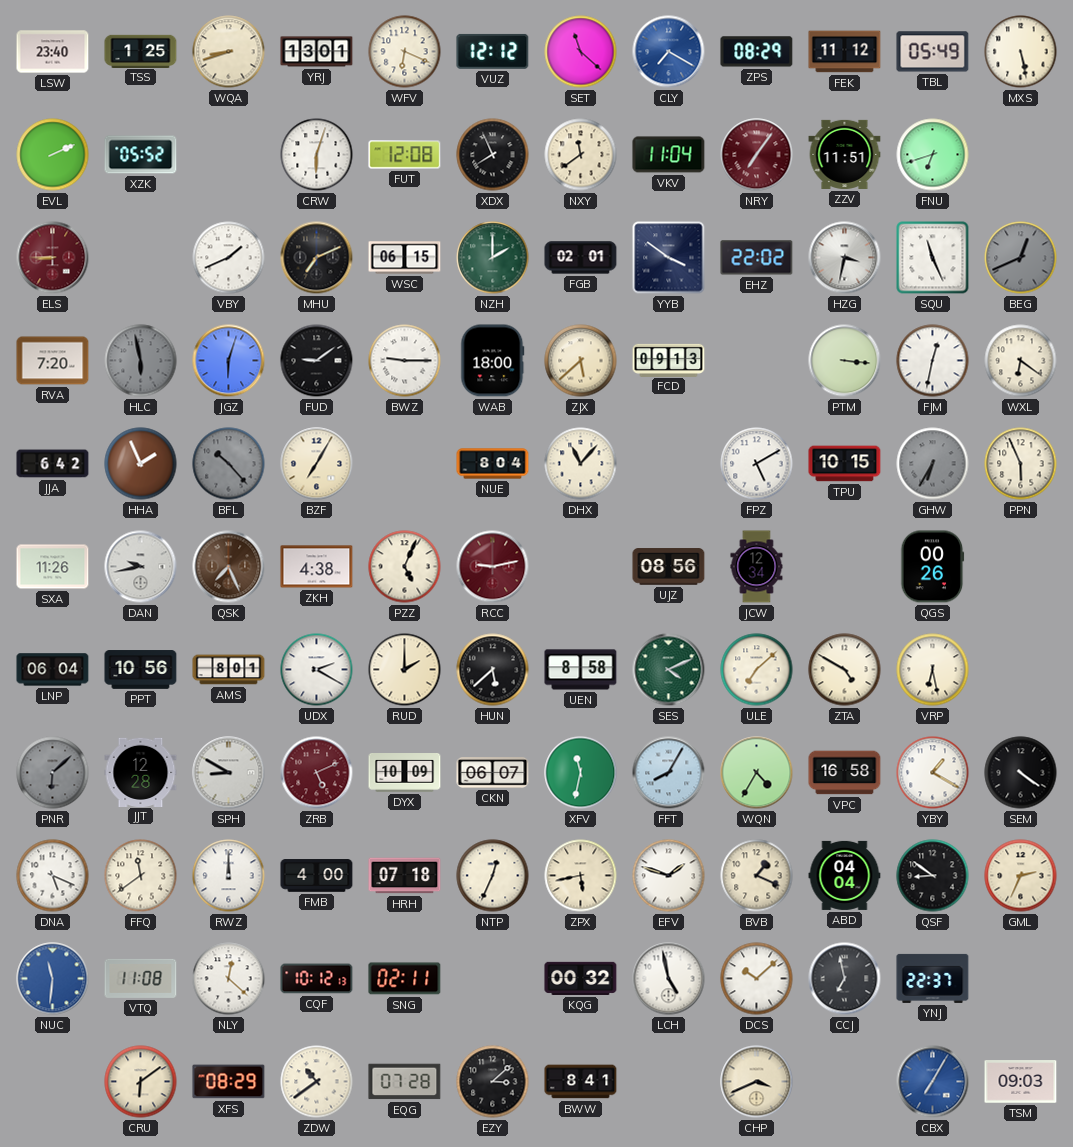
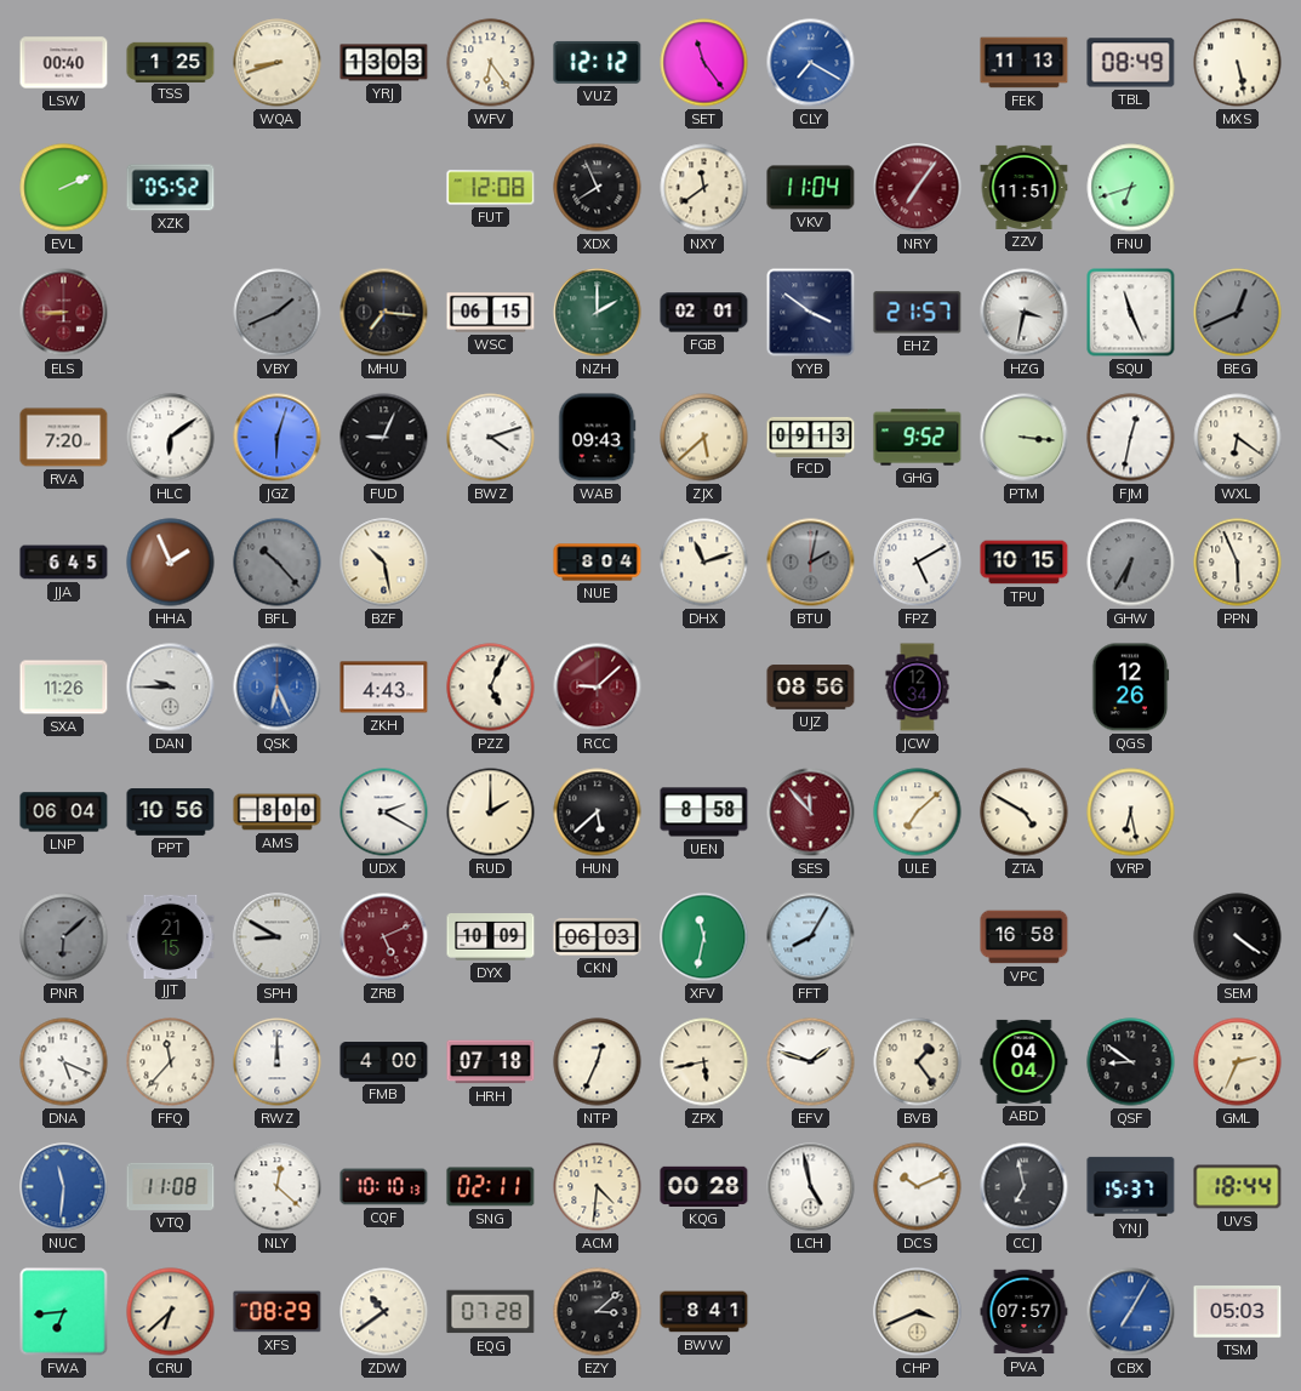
LSW: 23:40 -> 00:40 (64, 63)
YRJ: 13:01 -> 13:03 (384, 63)
WFV: 6:19 -> 6:24 (491, 63)
SET: 11:22 -> 11:24 (704, 63)
ZPS: 08:29 -> none (757, 52)
FEK: 11:12 -> 11:13 (1025, 63)
TBL: 05:49 -> 08:49 (1131, 63)
CRW: 6:03 -> none (317, 155)
VBY dial: white -> grey (278, 313)
MHU: 7:11 -> 7:16 (384, 313)
EHZ: 22:02 -> 21:57 (918, 313)
HLC: 5:58 -> 6:09 (171, 438)
HLC dial: grey -> white (171, 438)
FUD: 9:09 -> 9:04 (384, 438)
BWZ: 9:15 -> 4:12 (491, 438)
WAB: 18:00 -> 09:43 (598, 438)
GHG: none -> 9:52 (918, 438)
JJA: 6:42 -> 6:45 (64, 563)
BZF: 7:05 -> 10:28 (384, 563)
DHX: 11:07 -> 11:12 (704, 563)
BTU: none -> 2:02 (811, 563)
DAN: 9:43 -> 9:45 (171, 688)
QSK: 7:26 -> 6:26 (278, 688)
QSK dial: brown -> blue (278, 688)
ZKH: 4:38 -> 4:43 (384, 688)
RCC: 9:13 -> 9:08 (598, 688)
QGS: 00:26 -> 12:26 (1131, 688)
AMS: 8:01 -> 8:00 (278, 813)
SES: 4:11 -> 11:53 (811, 813)
SES dial: green -> burgundy (811, 813)
JJT: 12:28 -> 21:15 (171, 936)
CKN: 06:07 -> 06:03 (598, 937)
WQN: 4:35 -> none (757, 773)
YBY: 1:20 -> none (933, 773)
FFQ: 11:39 -> 11:37 (171, 1062)
BVB: 1:19 -> 1:24 (918, 1062)
CQF: 10:12 -> 10:10 (384, 1187)
ACM: none -> 4:31 (598, 1187)
KQG: 00:32 -> 00:28 (704, 1186)
DCS: 10:08 -> 10:11 (918, 1187)
YNJ: 22:37 -> 15:37 (1131, 1186)
UVS: none -> 18:44 (1238, 1187)
FWA: none -> 6:44 (64, 1312)
CRU: 6:09 -> 6:38 (171, 1312)
PVA: none -> 07:57 (1025, 1312)
TSM: 09:03 -> 05:03 (1238, 1312)
